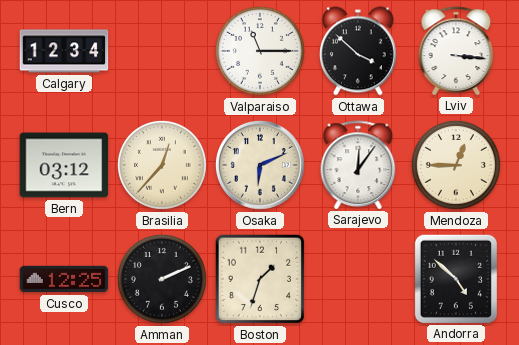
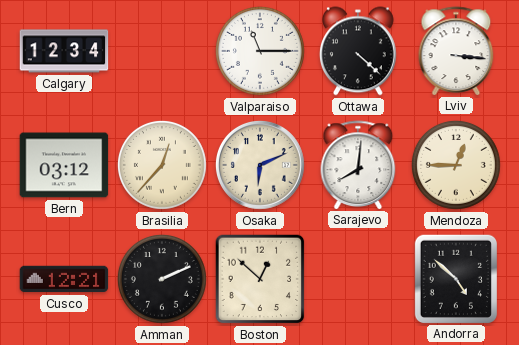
Ottawa: 3:52 -> 4:22 (358, 51)
Sarajevo: 12:06 -> 8:01 (358, 165)
Cusco: 12:25 -> 12:21 (64, 279)
Boston: 1:33 -> 12:52 (260, 279)
